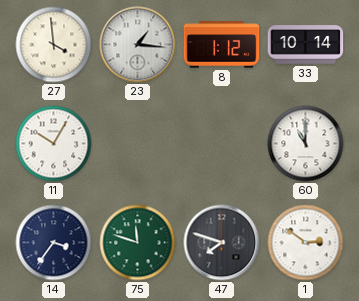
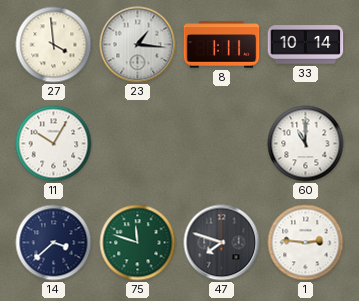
8: 1:12 -> 1:11 (222, 45)
14: 3:36 -> 3:38 (54, 243)
1: 2:51 -> 2:46 (306, 243)
